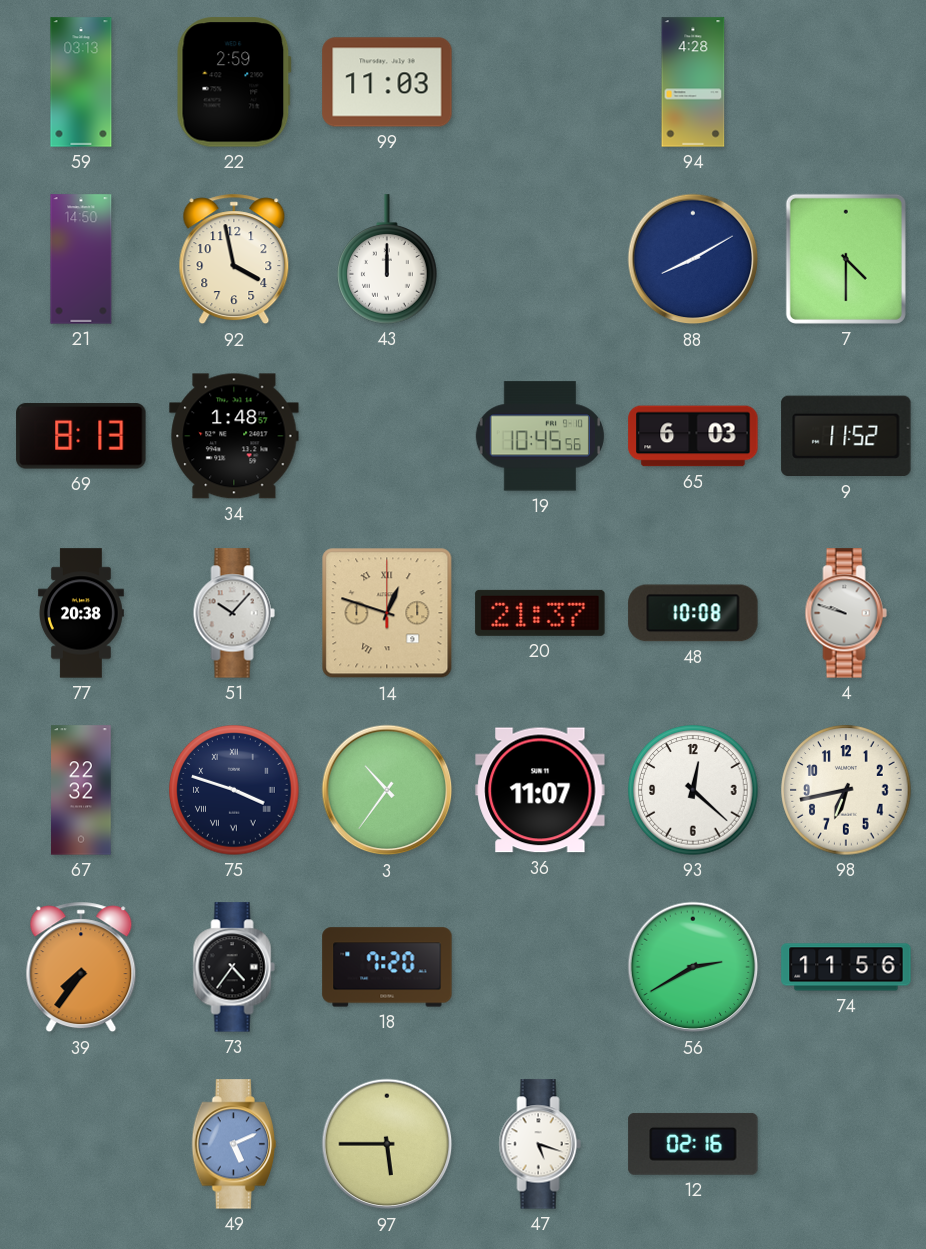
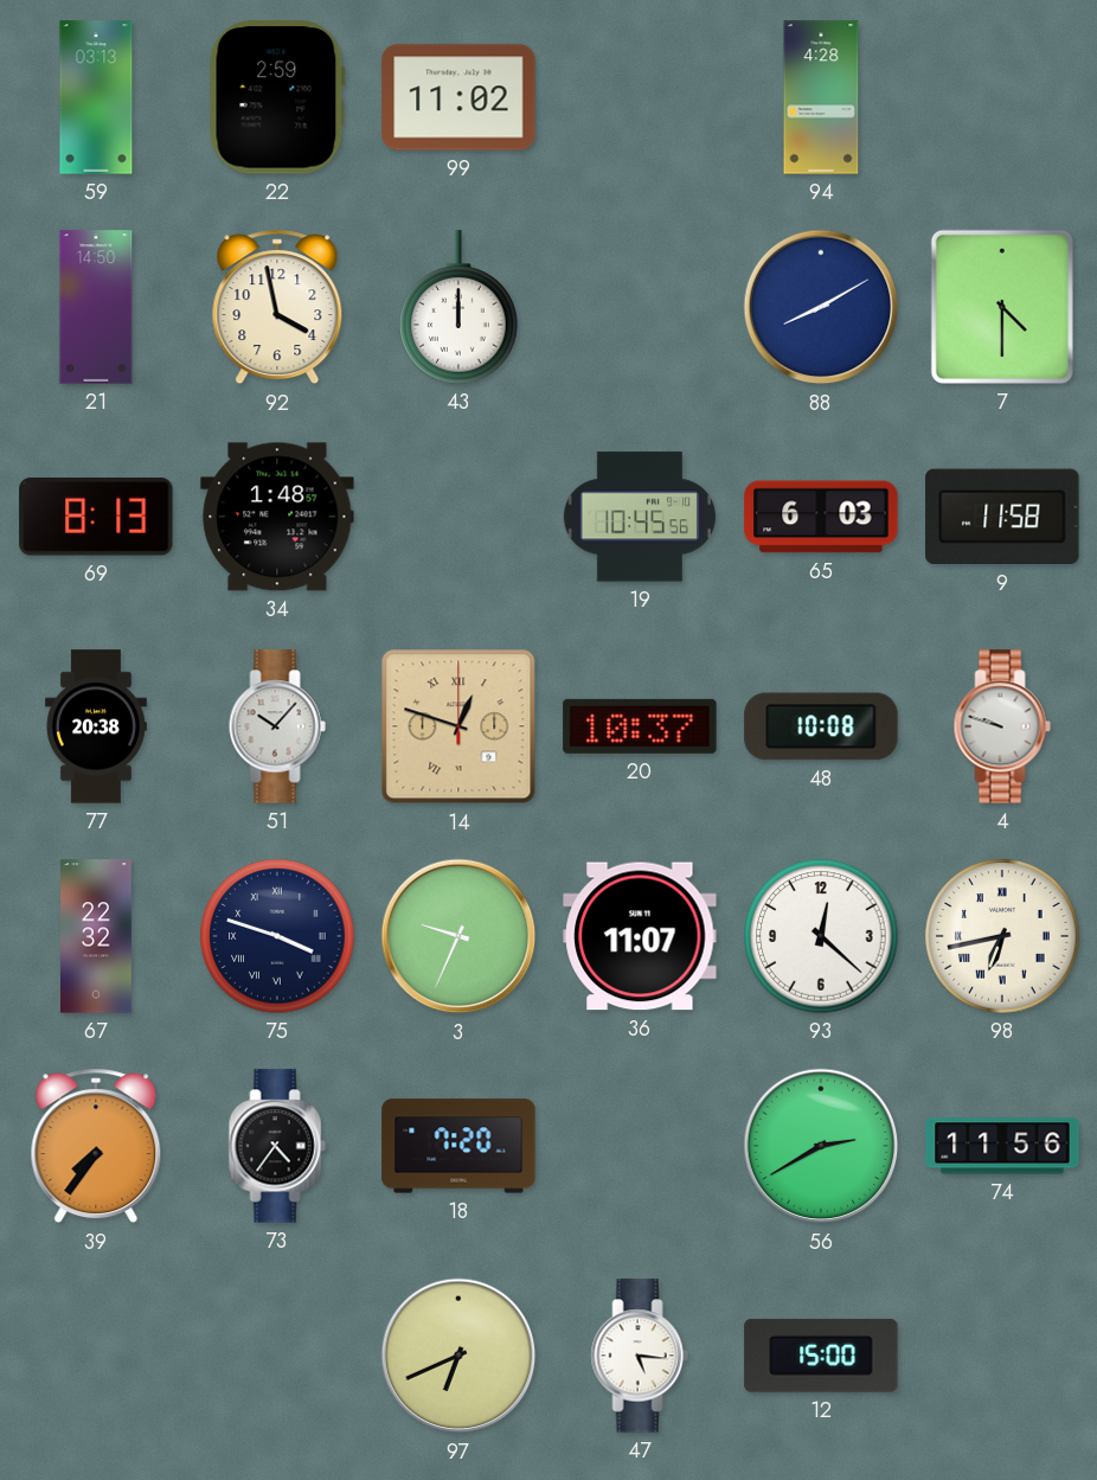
99: 11:03 -> 11:02 (458, 97)
9: 11:52 -> 11:58 (1002, 517)
20: 21:37 -> 10:37 (640, 726)
3: 10:36 -> 9:34 (458, 936)
98 numerals: Arabic -> Roman (1002, 936)
49: 5:11 -> none (234, 1144)
97: 5:45 -> 6:41 (458, 1356)
47: 5:18 -> 5:16 (640, 1356)
12: 02:16 -> 15:00 (821, 1356)
